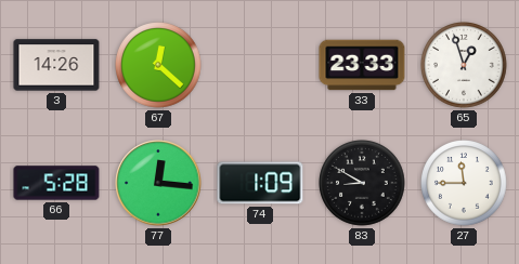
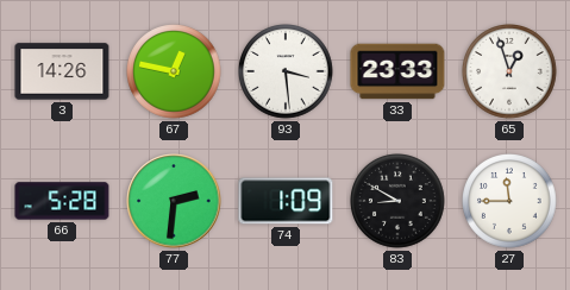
67: 12:22 -> 12:47 (175, 72)
93: none -> 3:29 (287, 72)
77: 12:16 -> 2:31 (174, 201)
